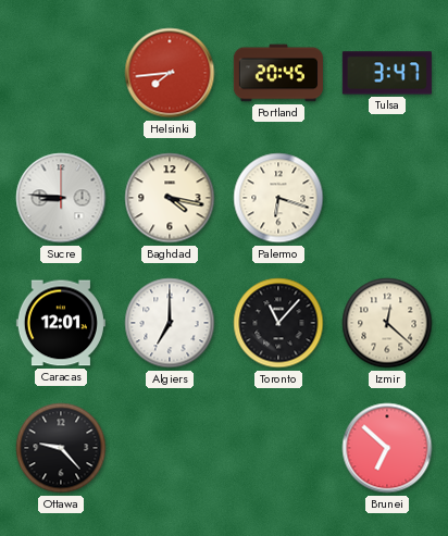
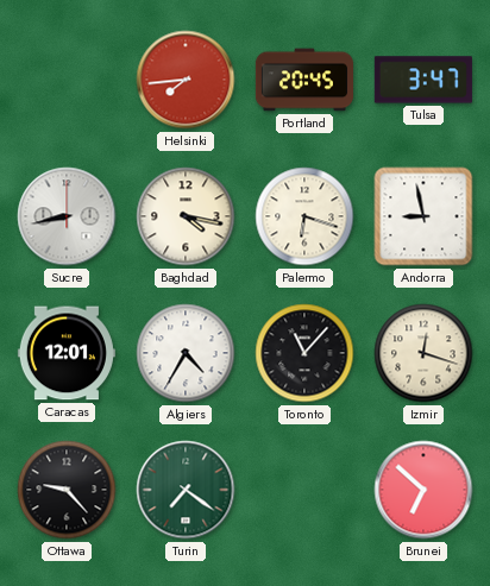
Sucre: 8:46 -> 8:43 (67, 216)
Andorra: none -> 8:58 (423, 216)
Algiers: 7:00 -> 4:35 (186, 353)
Izmir: 12:22 -> 12:18 (423, 353)
Turin: none -> 7:21 (186, 490)
